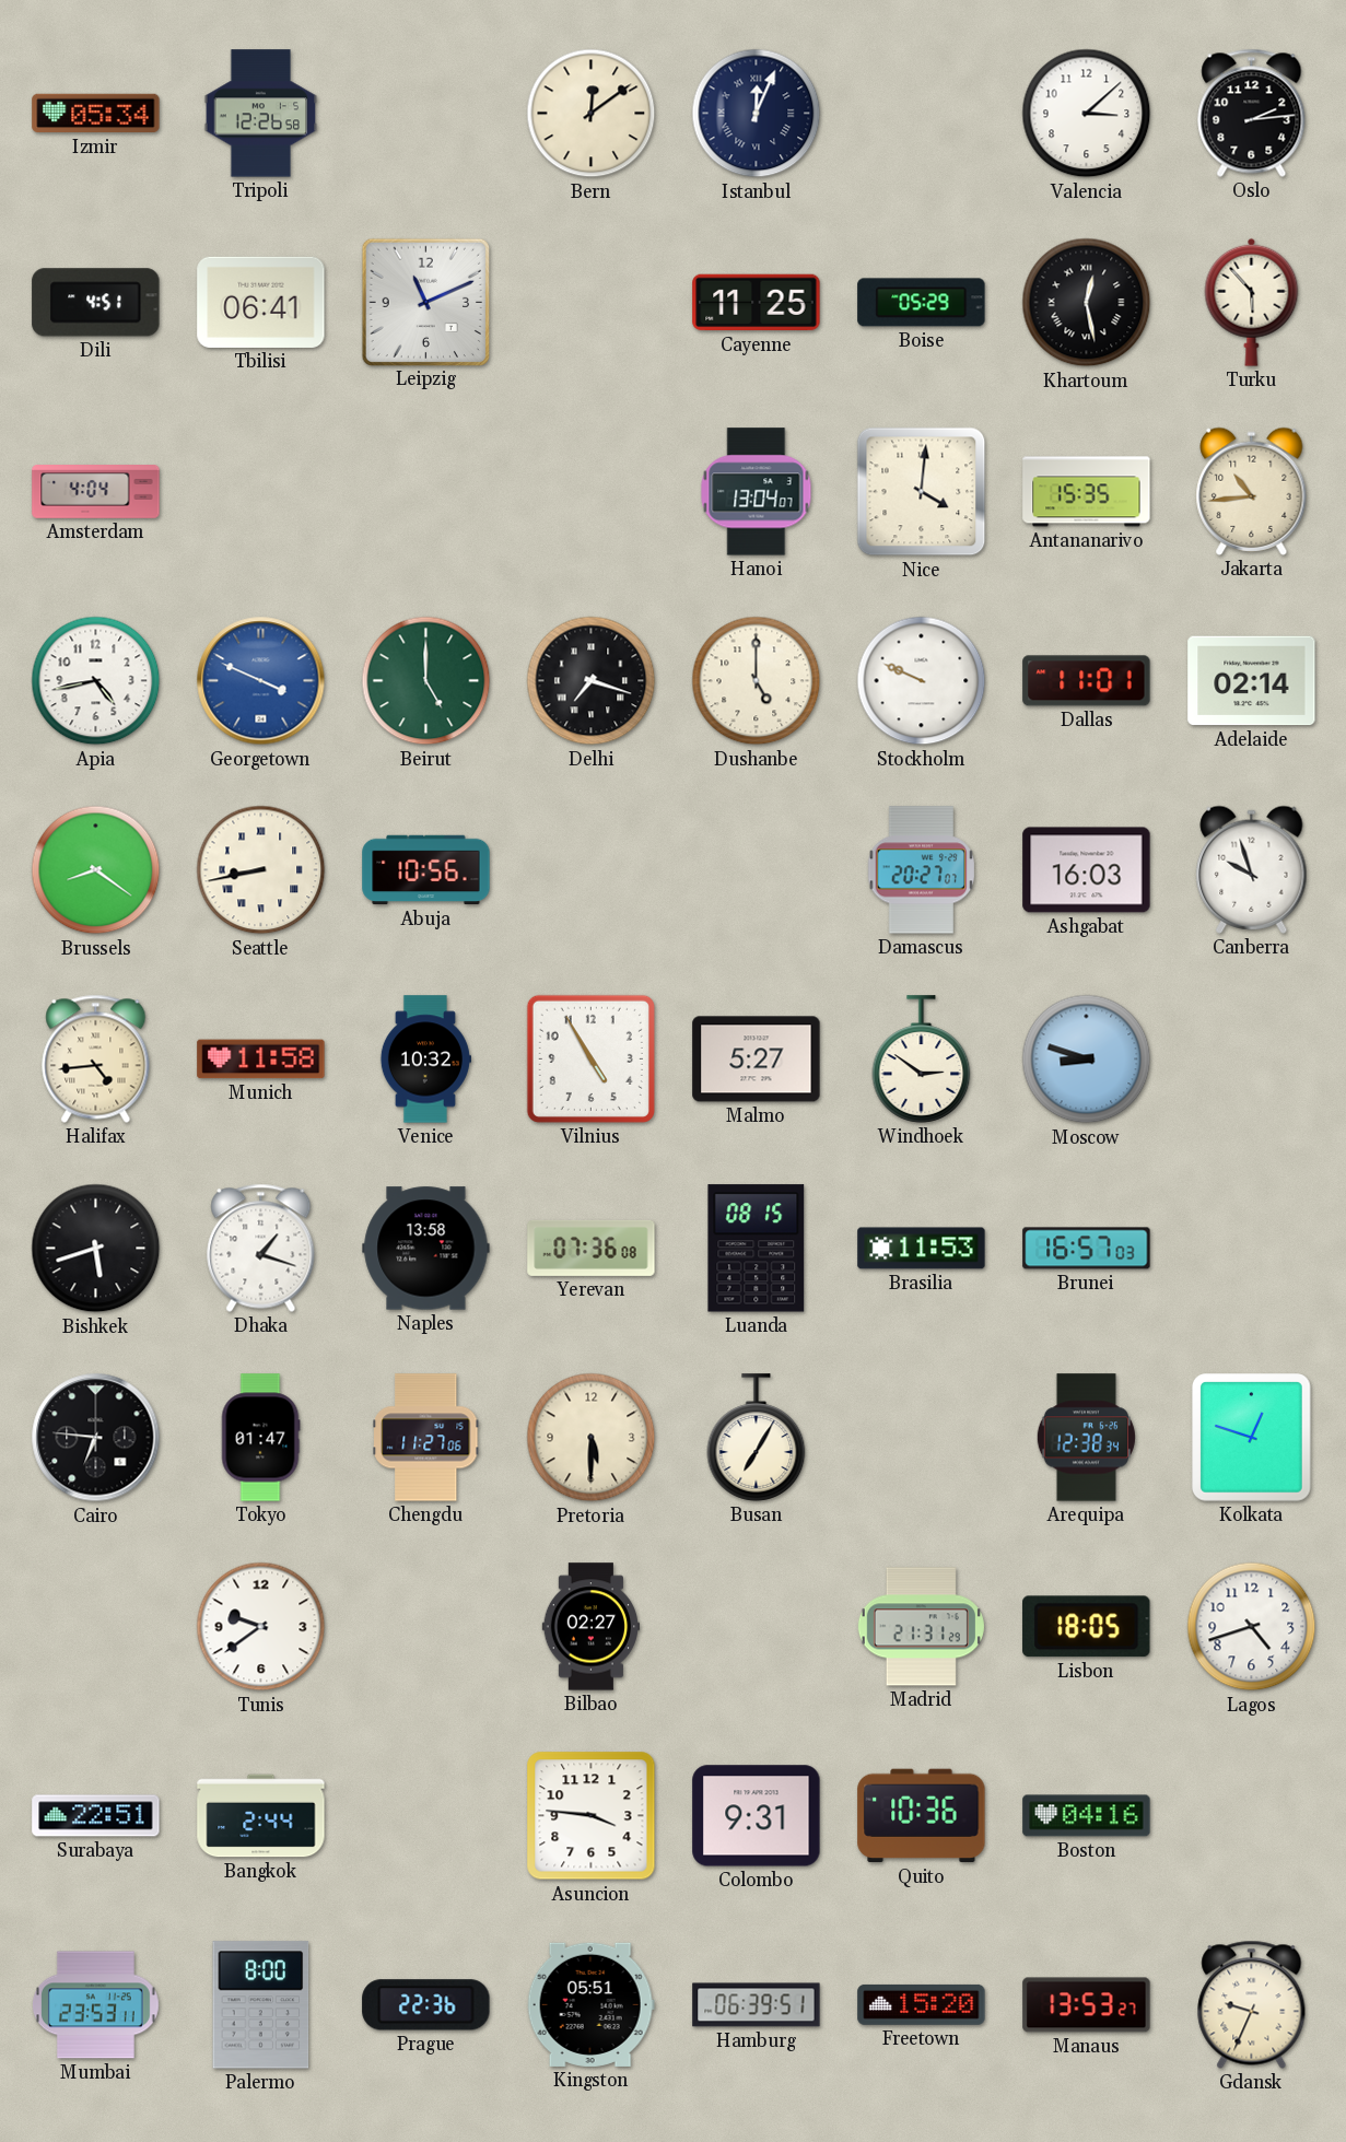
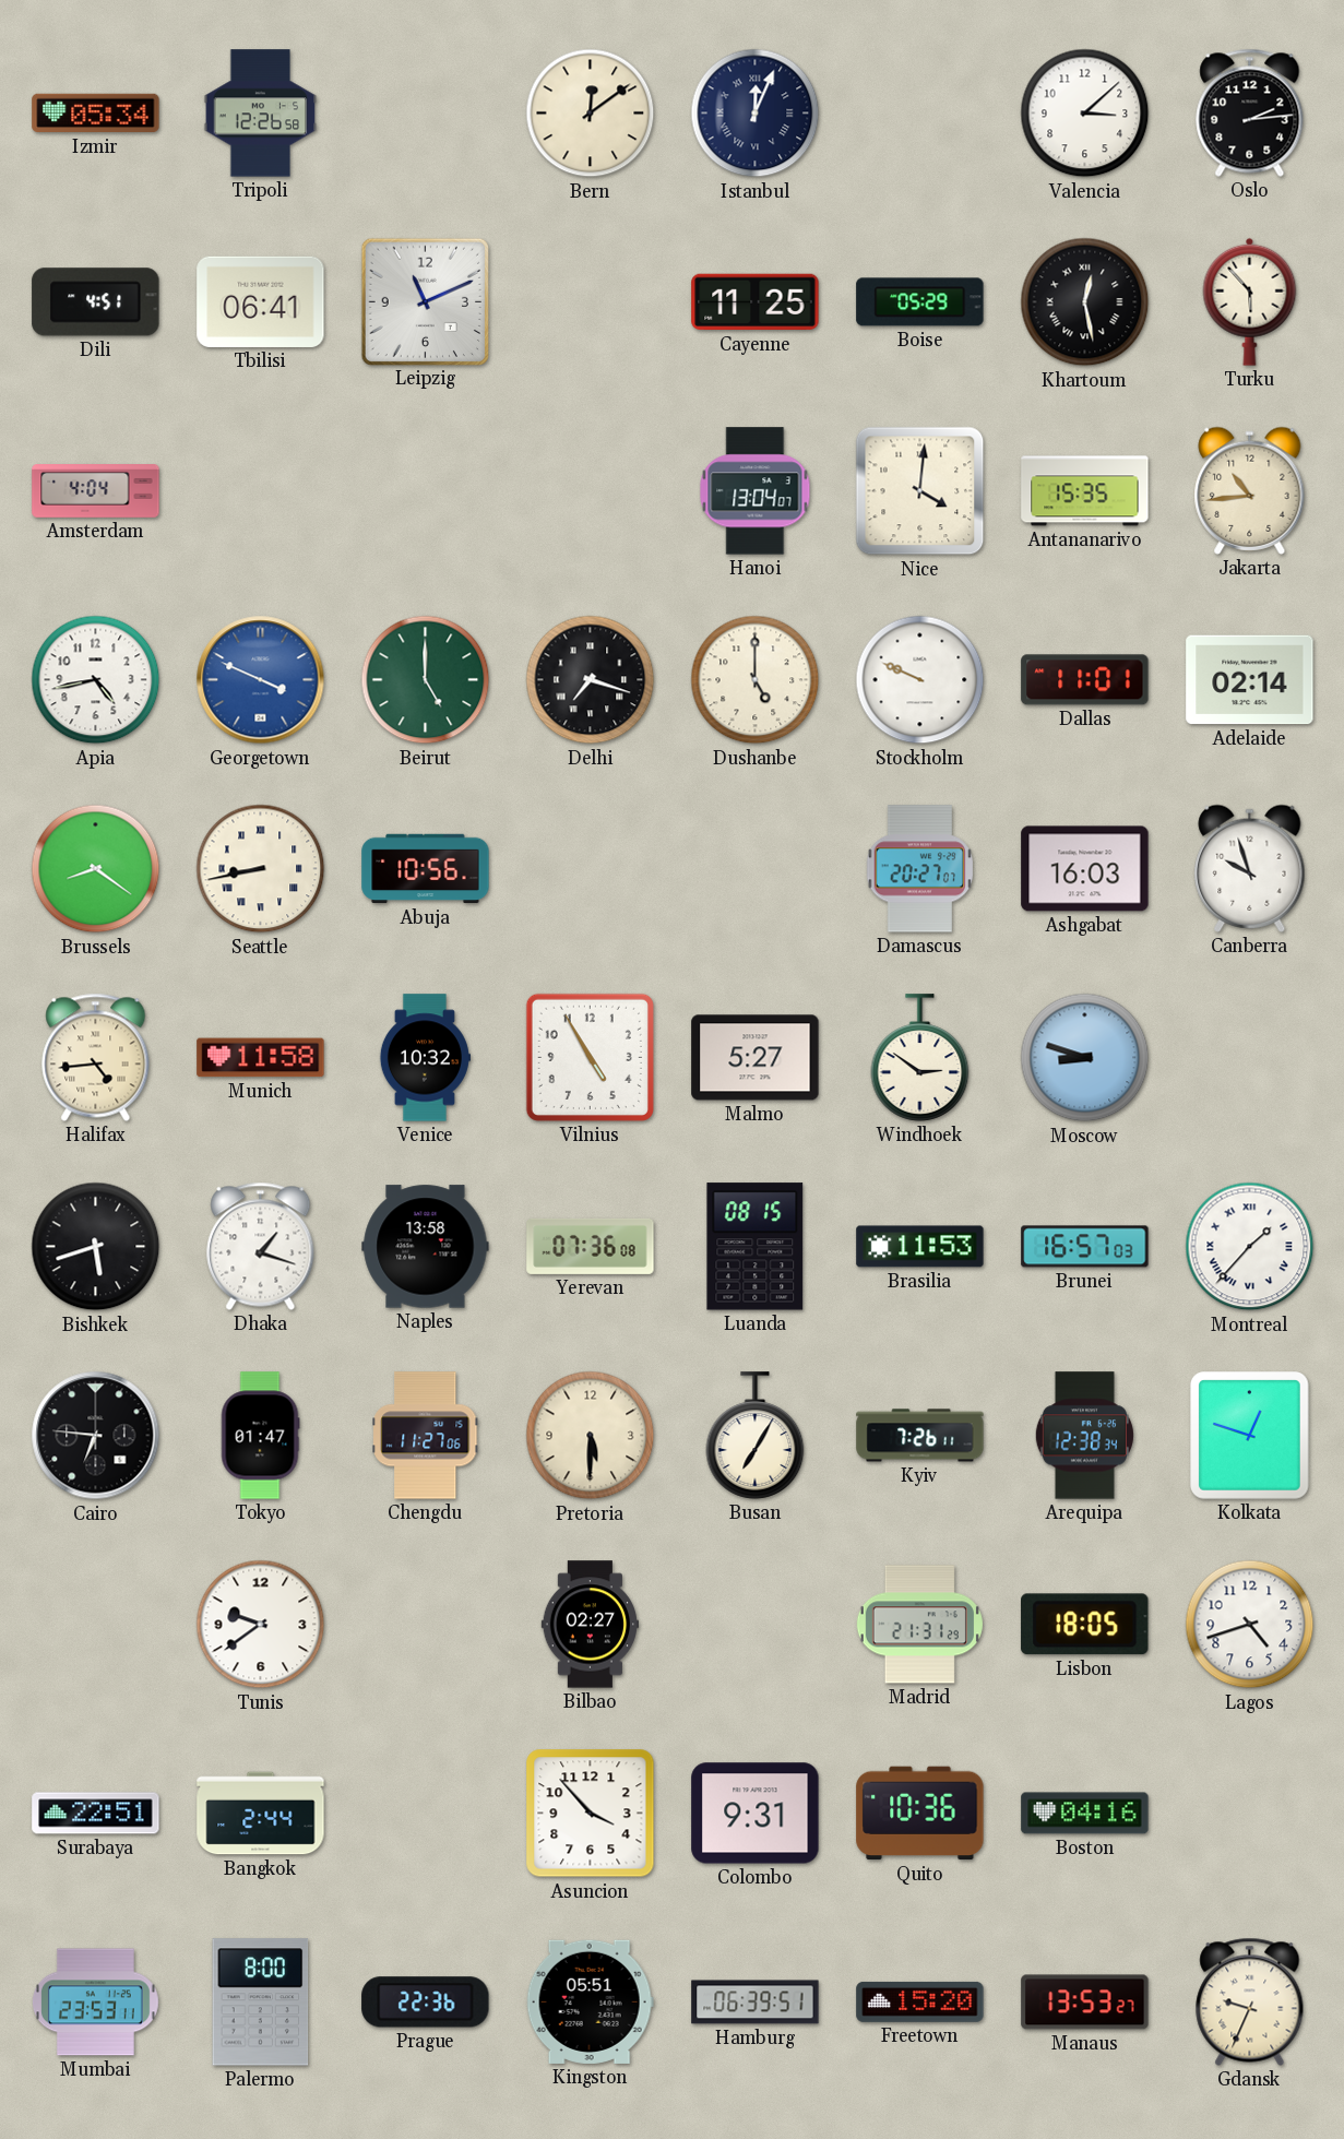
Montreal: none -> 1:37 (1250, 1247)
Kyiv: none -> 7:26 (920, 1436)
Asuncion: 3:46 -> 3:53 (591, 1814)
